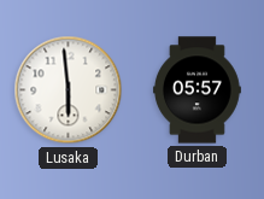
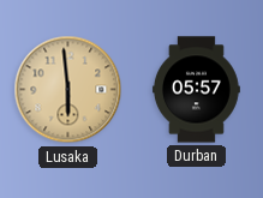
Lusaka dial: white -> champagne (68, 90)
